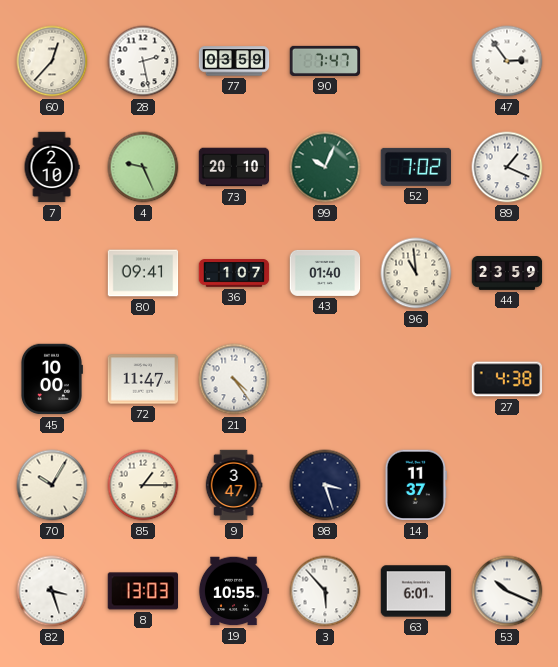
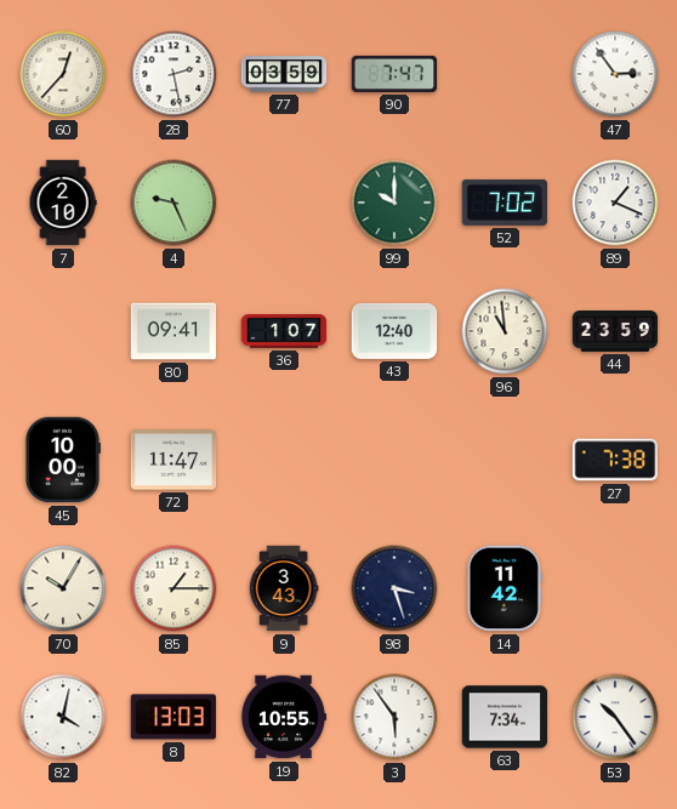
73: 20:10 -> none (234, 167)
99: 10:04 -> 10:00 (394, 203)
43: 01:40 -> 12:40 (394, 331)
21: 4:24 -> none (234, 379)
27: 4:38 -> 7:38 (615, 460)
9: 3:47 -> 3:43 (284, 588)
14: 11:37 -> 11:42 (505, 588)
82: 3:27 -> 4:02 (63, 717)
3: 5:53 -> 5:54 (394, 717)
63: 6:01 -> 7:34 (505, 717)
53: 10:19 -> 10:24 (615, 717)
